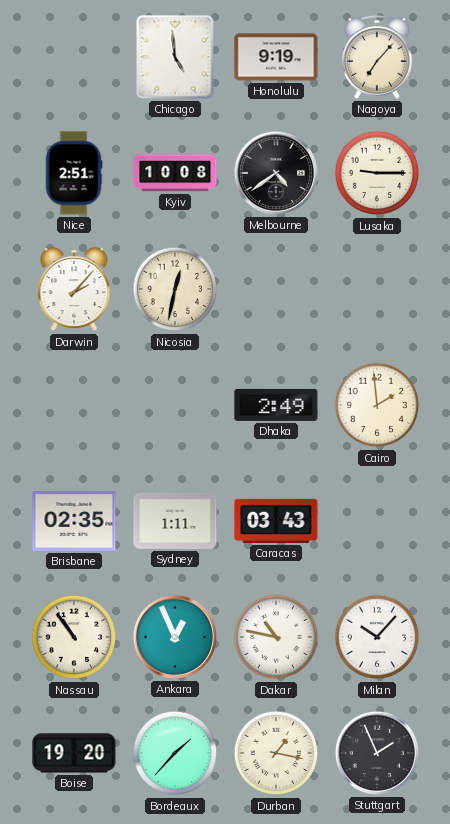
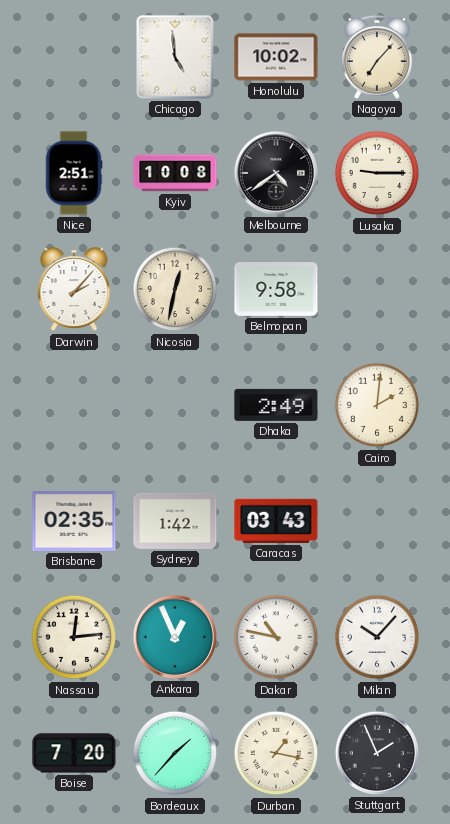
Honolulu: 9:19 -> 10:02 (276, 57)
Belmopan: none -> 9:58 (276, 289)
Cairo: 1:59 -> 2:01 (377, 405)
Sydney: 1:11 -> 1:42 (175, 521)
Nassau: 10:54 -> 12:14 (74, 637)
Boise: 19:20 -> 7:20 (74, 753)
